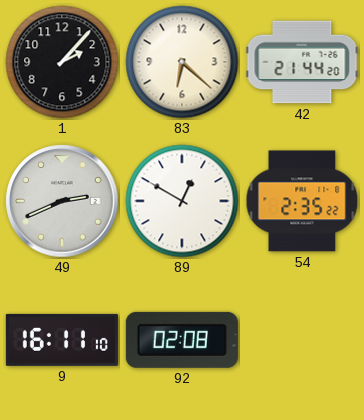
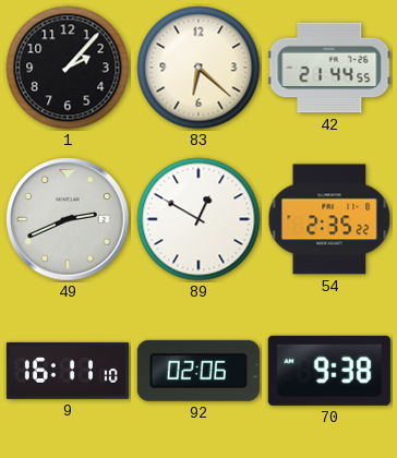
42: 21:44:20 -> 21:44:55 (329, 68)
92: 02:08 -> 02:06 (198, 371)
70: none -> 9:38 (329, 371)
